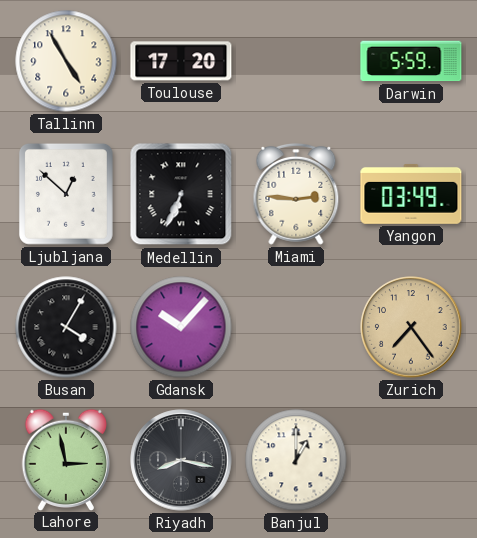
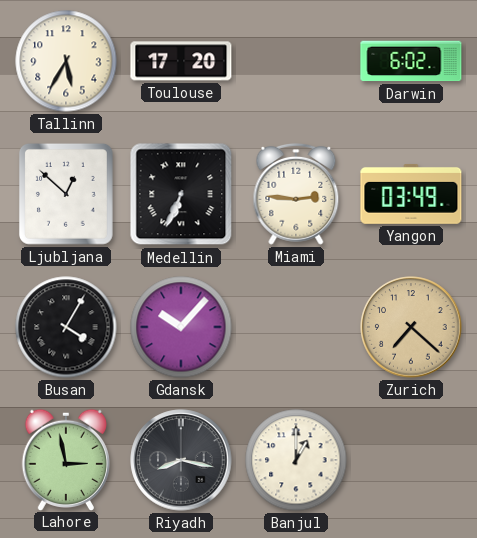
Tallinn: 4:55 -> 5:35 (66, 61)
Darwin: 5:59 -> 6:02 (411, 61)
Zurich: 7:24 -> 7:22 (411, 327)
